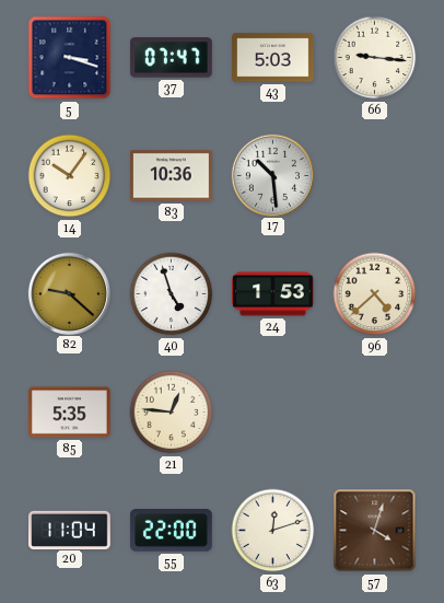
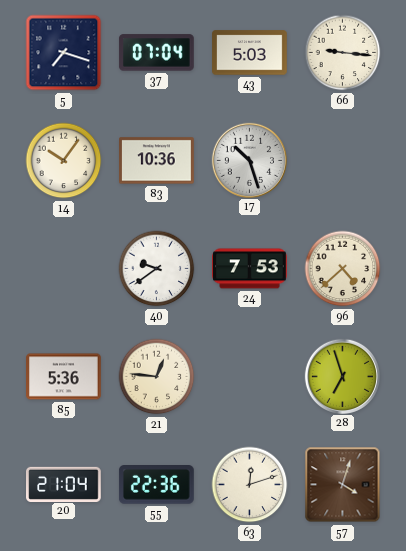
5: 3:18 -> 7:18 (64, 53)
37: 07:47 -> 07:04 (156, 53)
17: 10:29 -> 10:27 (249, 160)
82: 9:22 -> none (69, 293)
40: 4:57 -> 9:39 (157, 269)
24: 1:53 -> 7:53 (250, 269)
85: 5:35 -> 5:36 (64, 377)
28: none -> 6:57 (342, 376)
20: 11:04 -> 21:04 (64, 484)
55: 22:00 -> 22:36 (156, 485)
